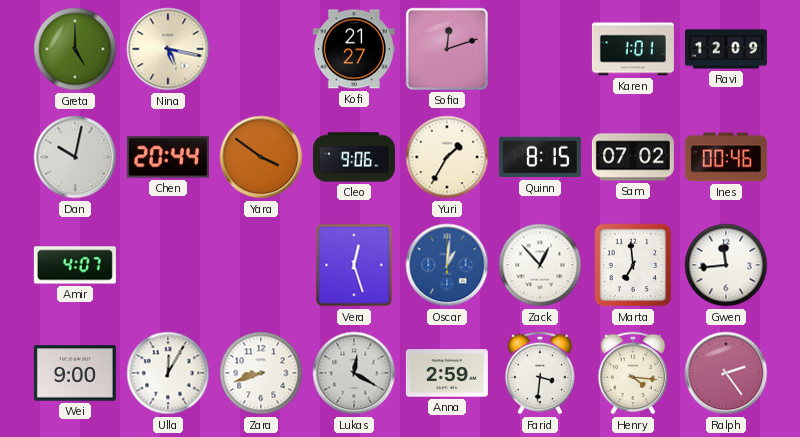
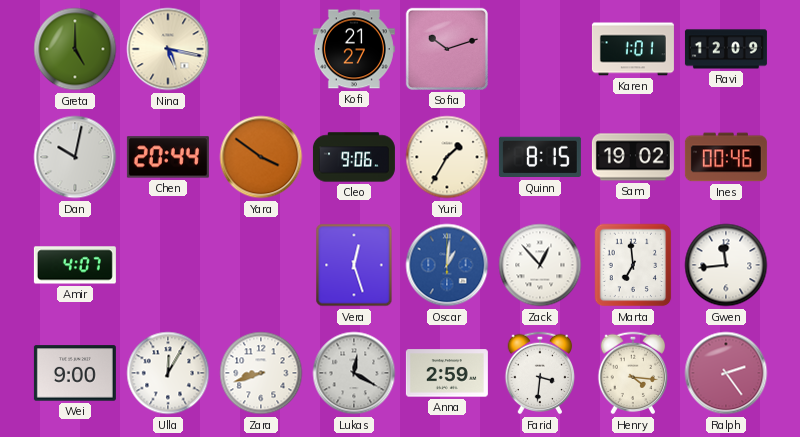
Sofia: 12:12 -> 10:12 (447, 49)
Sam: 07:02 -> 19:02 (633, 157)
